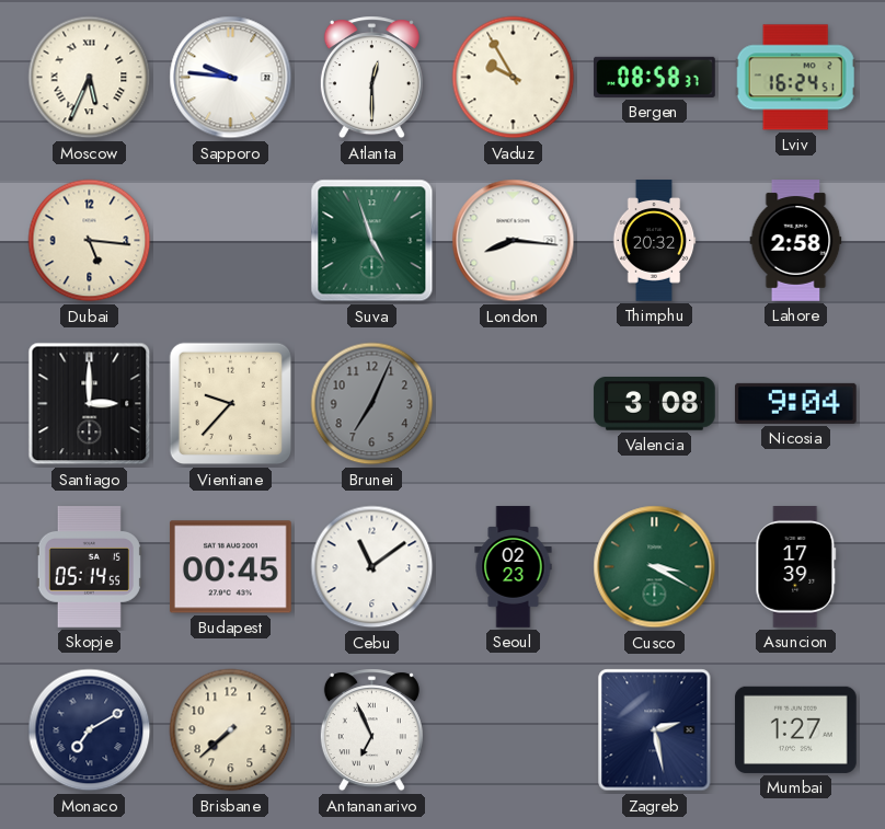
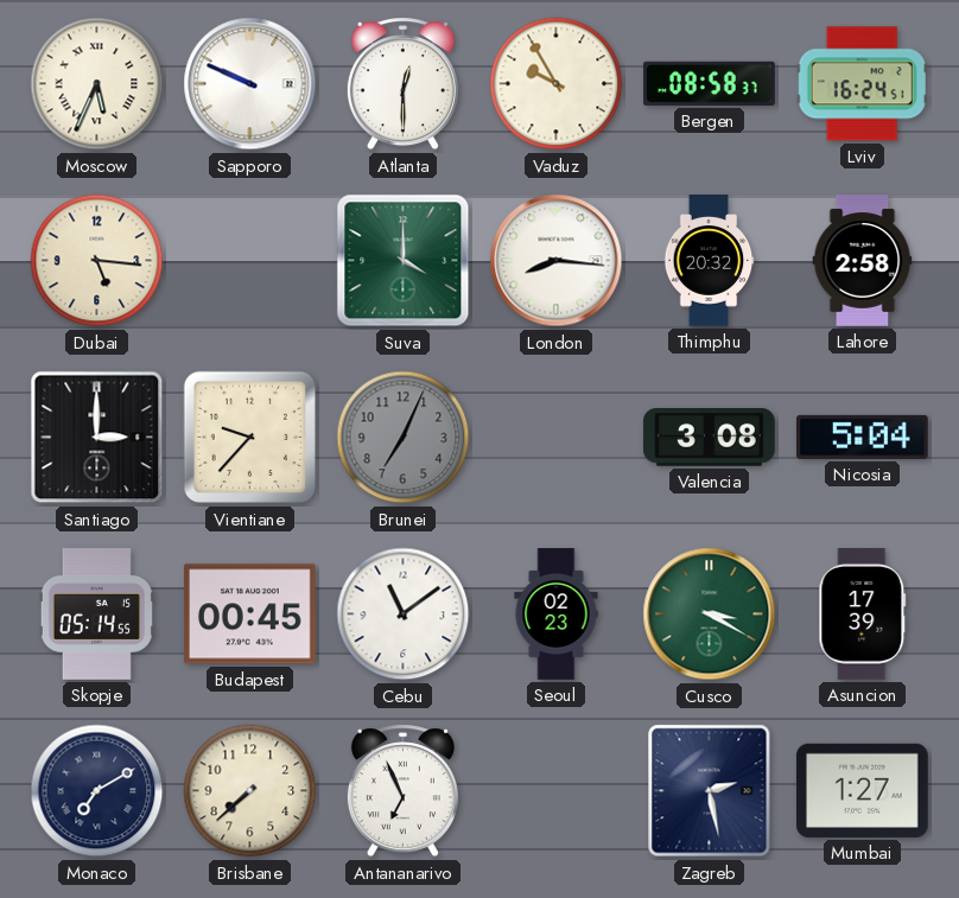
Sapporo: 9:46 -> 9:49 (250, 84)
Suva: 4:57 -> 4:00 (404, 261)
Nicosia: 9:04 -> 5:04 (862, 437)
